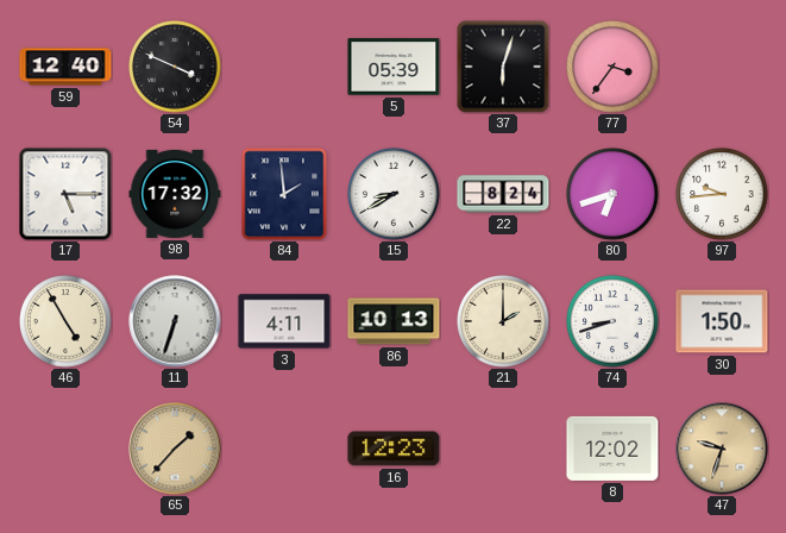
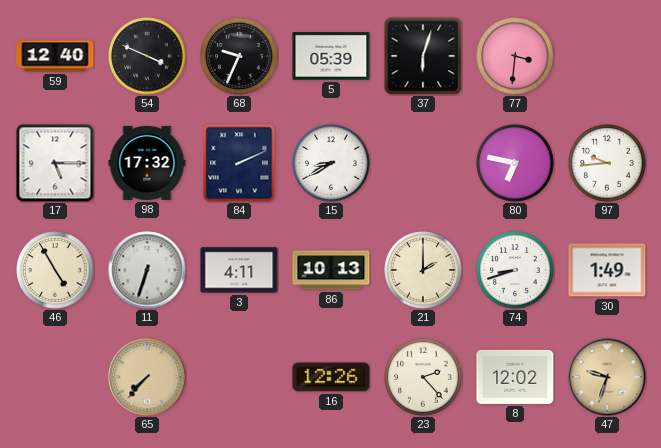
68: none -> 9:34 (239, 56)
77: 3:36 -> 3:31 (515, 56)
84: 1:59 -> 2:11 (239, 163)
22: 8:24 -> none (503, 194)
80: 6:42 -> 6:47 (515, 163)
30: 1:50 -> 1:49 (607, 270)
65: 1:37 -> 7:37 (147, 377)
16: 12:23 -> 12:26 (331, 377)
23: none -> 2:23 (423, 377)
